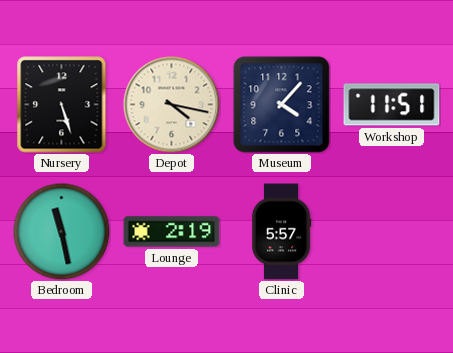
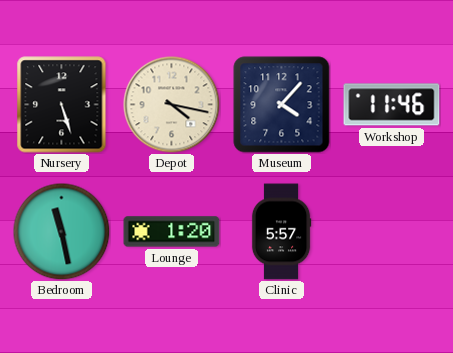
Workshop: 11:51 -> 11:46 (392, 105)
Lounge: 2:19 -> 1:20 (172, 232)
